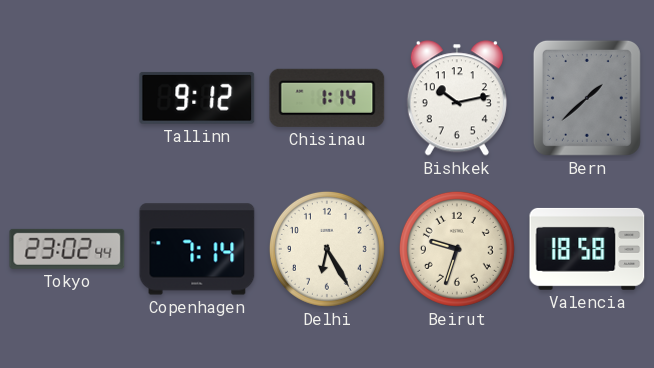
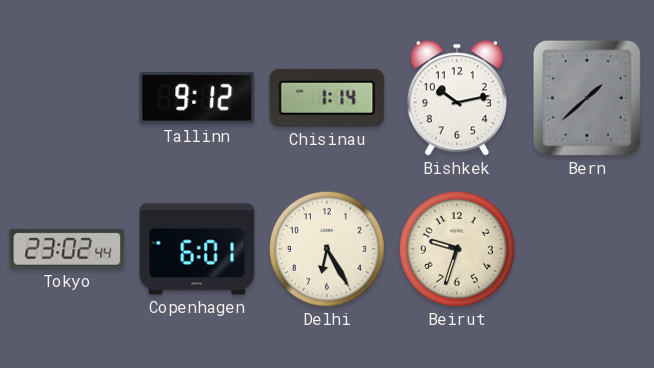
Copenhagen: 7:14 -> 6:01 (197, 249)
Valencia: 18:58 -> none (587, 249)
